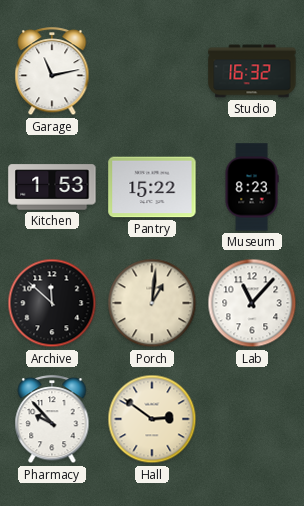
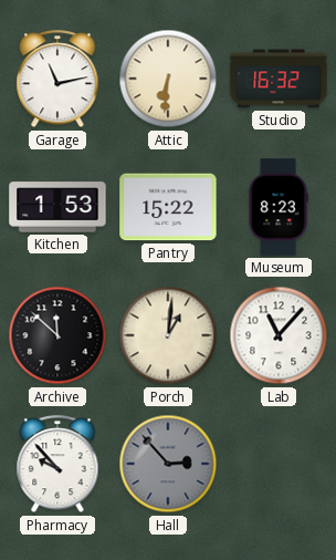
Attic: none -> 6:31 (168, 79)
Hall: 2:51 -> 2:53 (168, 464)
Hall dial: cream -> grey (168, 464)
